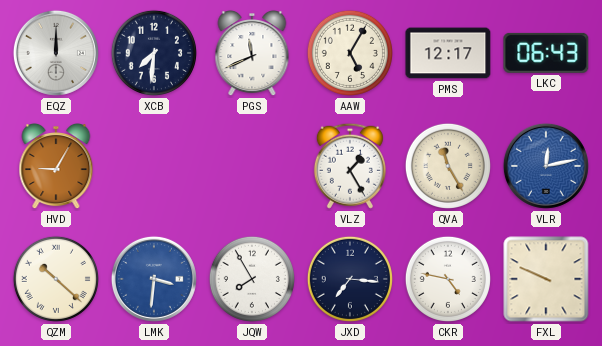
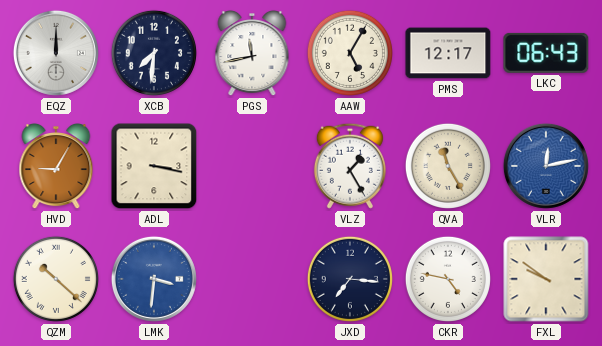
PGS: 11:41 -> 11:43 (252, 54)
ADL: none -> 3:17 (154, 166)
JQW: 7:55 -> none (252, 279)
FXL: 9:49 -> 9:51 (546, 279)
